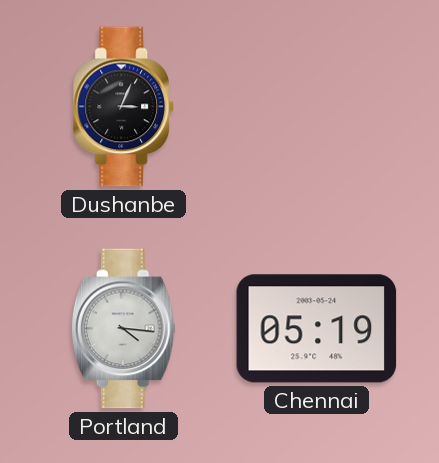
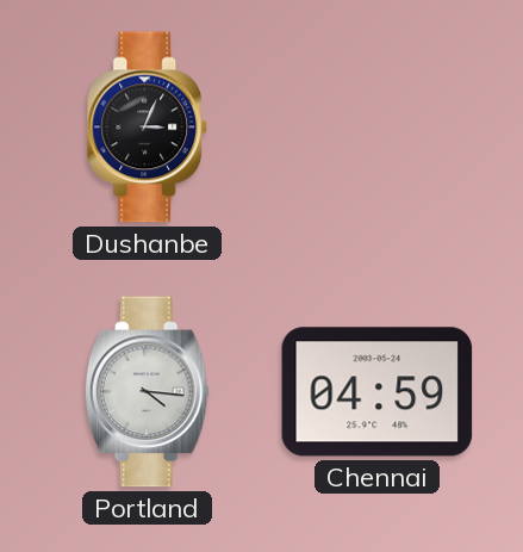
Chennai: 05:19 -> 04:59 (378, 392)
